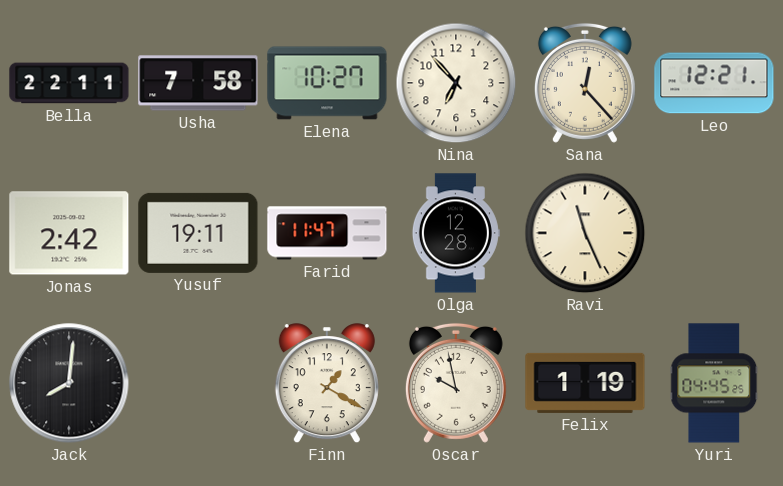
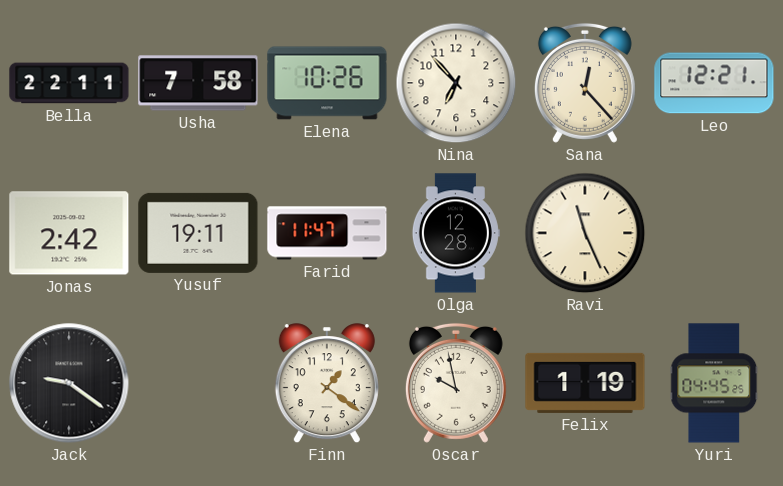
Elena: 10:27 -> 10:26 (327, 83)
Jack: 8:01 -> 9:21 (69, 383)
Finn: 1:20 -> 1:21 (327, 384)
